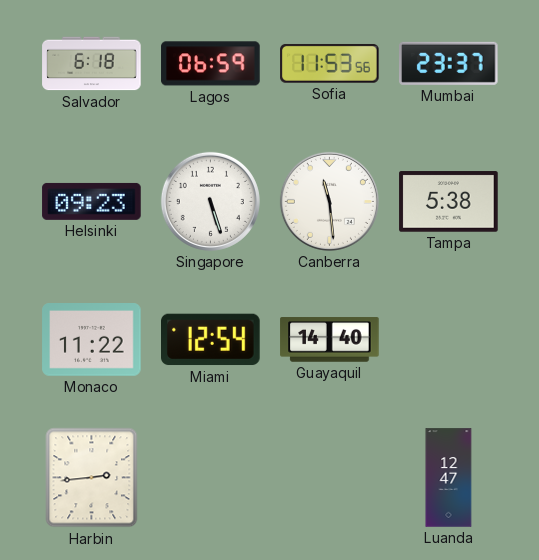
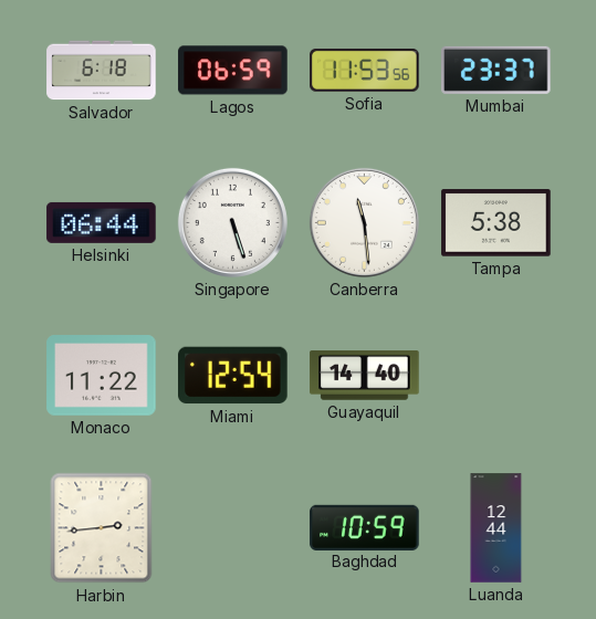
Helsinki: 09:23 -> 06:44 (102, 222)
Baghdad: none -> 10:59 (365, 527)
Luanda: 12:47 -> 12:44 (496, 528)
